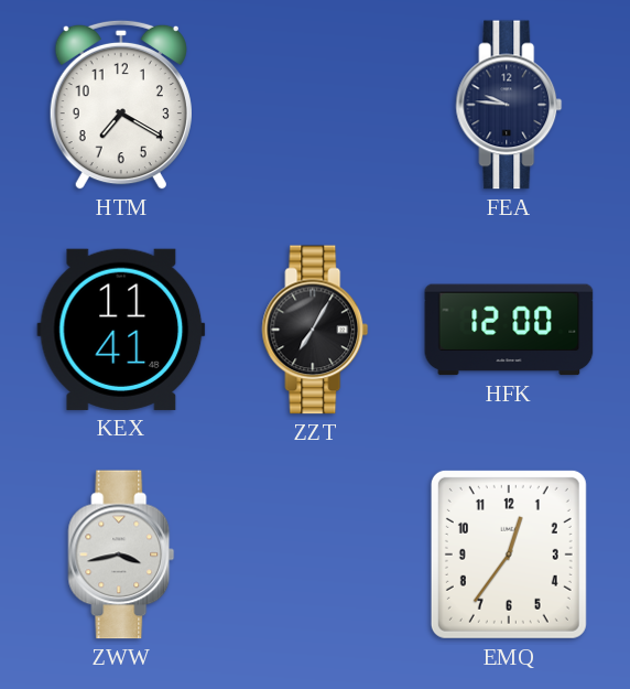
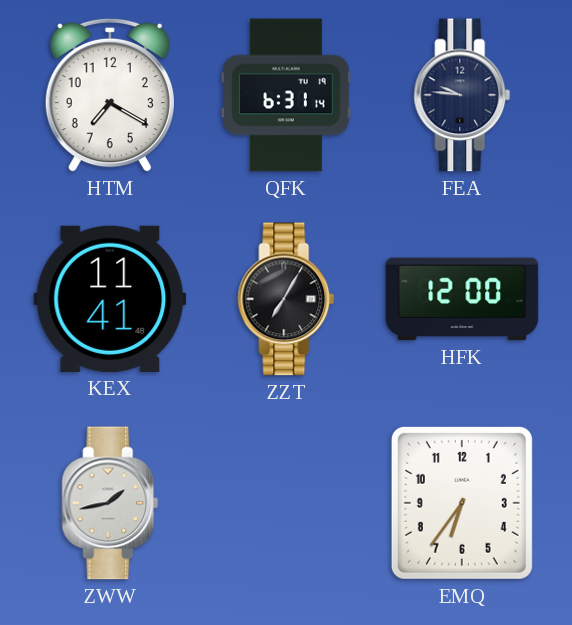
QFK: none -> 6:31 (286, 95)
ZWW: 3:43 -> 1:43 (110, 503)
EMQ: 12:36 -> 6:36 (462, 503)
